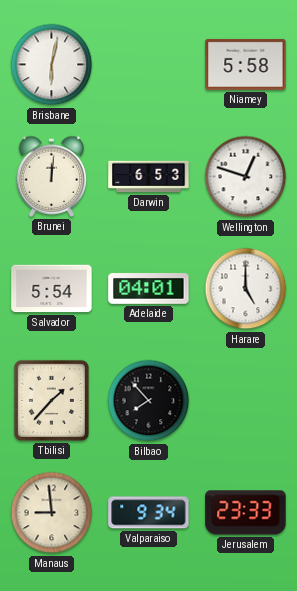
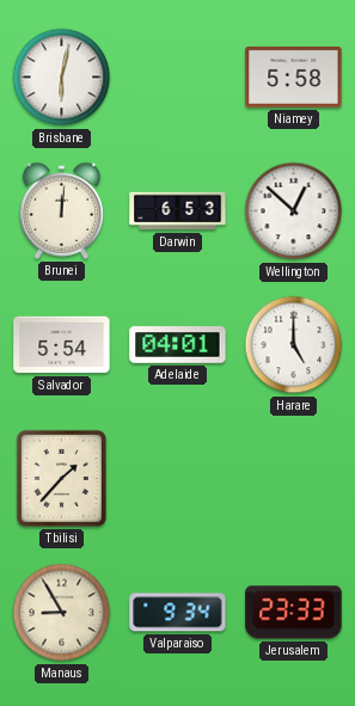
Wellington: 12:48 -> 12:52 (294, 211)
Bilbao: 7:53 -> none (149, 401)
Manaus: 8:59 -> 8:55 (62, 613)
